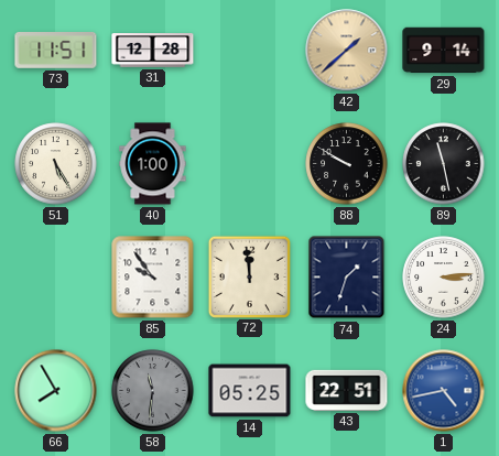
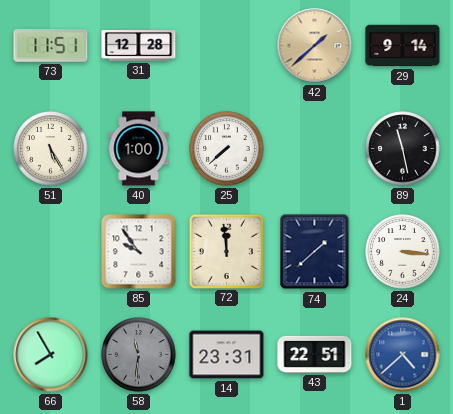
25: none -> 7:38 (227, 149)
88: 9:50 -> none (347, 164)
74: 1:33 -> 1:38 (315, 252)
24: 3:14 -> 3:16 (403, 252)
14: 05:25 -> 23:31 (227, 355)
1: 4:43 -> 4:38 (403, 355)
